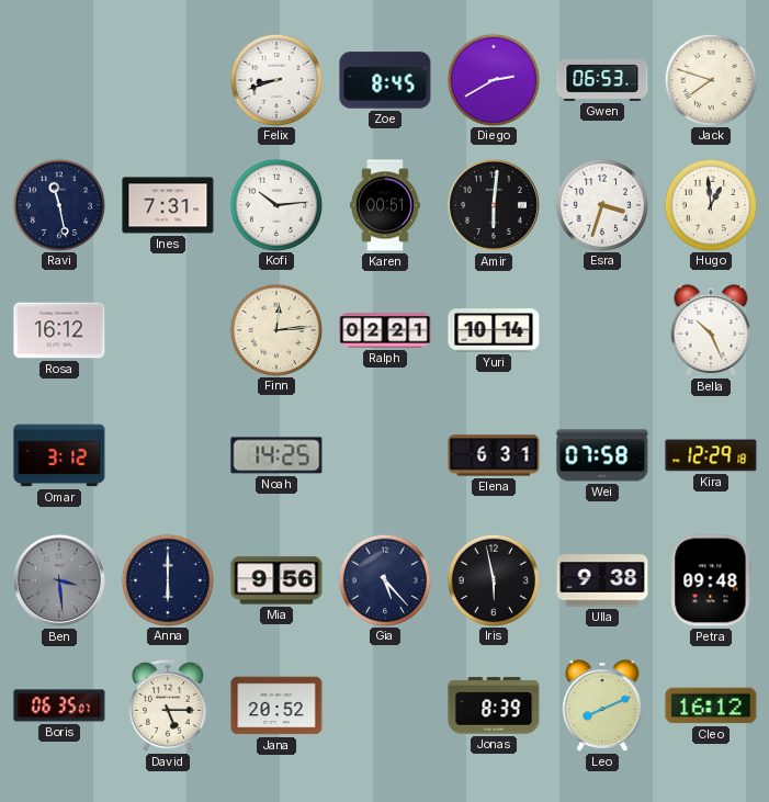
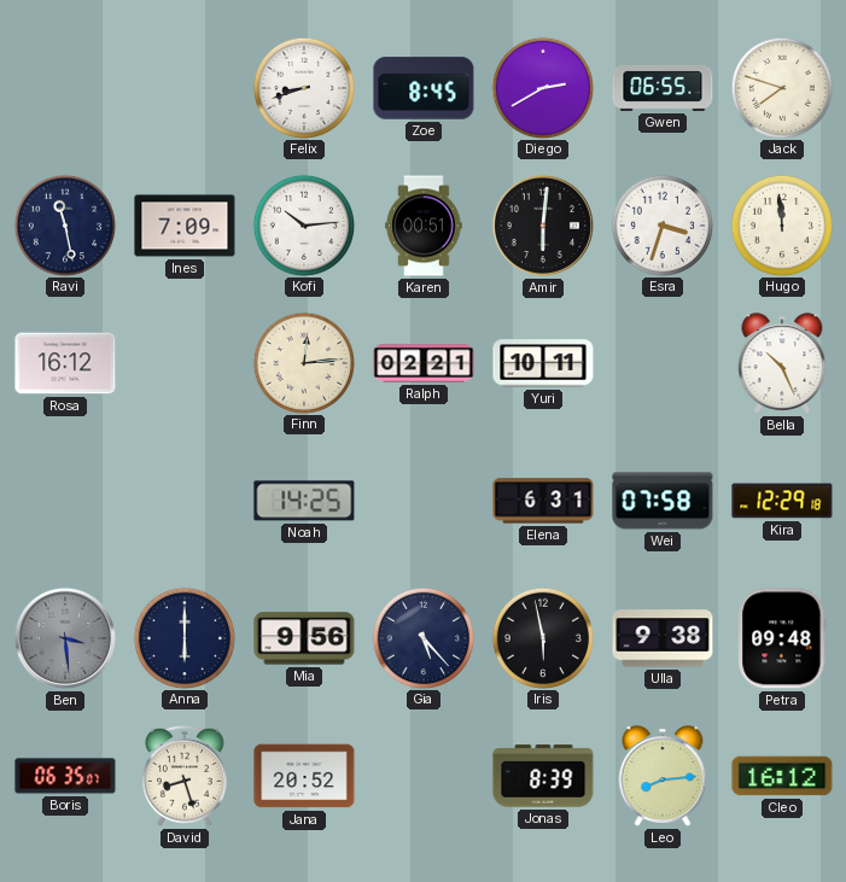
Gwen: 06:53 -> 06:55 (663, 88)
Ines: 7:31 -> 7:09 (185, 226)
Hugo: 12:59 -> 11:59 (781, 224)
Yuri: 10:14 -> 10:11 (543, 363)
Omar: 3:12 -> none (59, 455)
David: 5:15 -> 8:27 (186, 776)
Leo: 8:11 -> 8:14 (663, 776)
